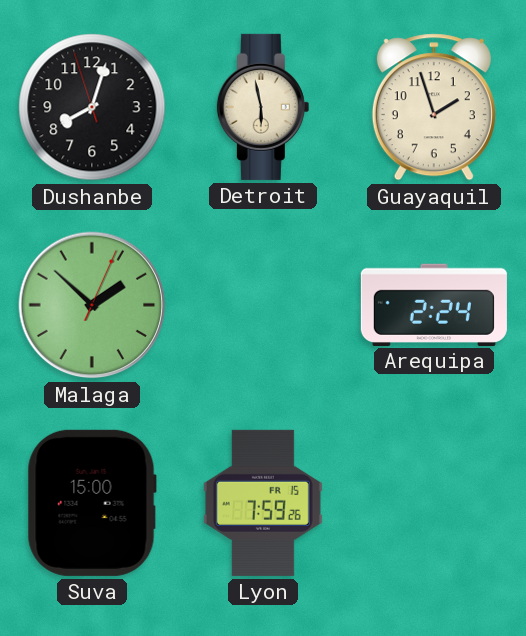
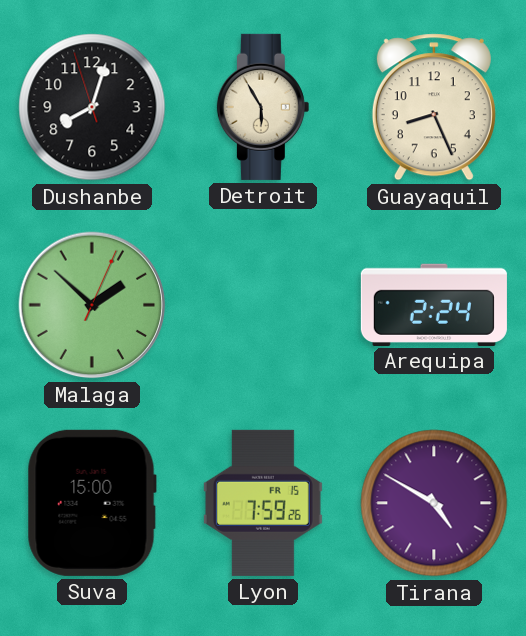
Detroit: 5:58 -> 5:55 (263, 107)
Guayaquil: 1:57 -> 8:26 (434, 107)
Tirana: none -> 4:50 (434, 503)
